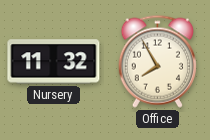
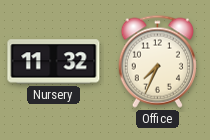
Office: 7:55 -> 7:34 (157, 61)
